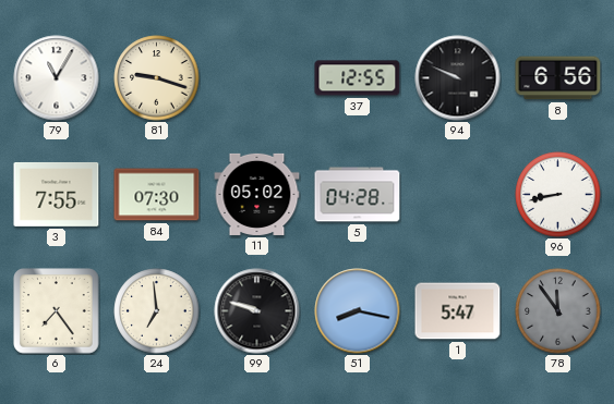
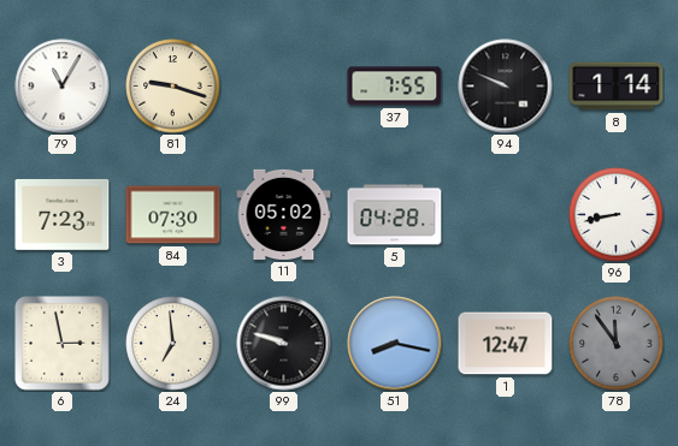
37: 12:55 -> 7:55 (395, 87)
8: 6:56 -> 1:14 (617, 87)
3: 7:55 -> 7:23 (63, 215)
6: 7:24 -> 2:58 (63, 344)
1: 5:47 -> 12:47 (506, 344)
